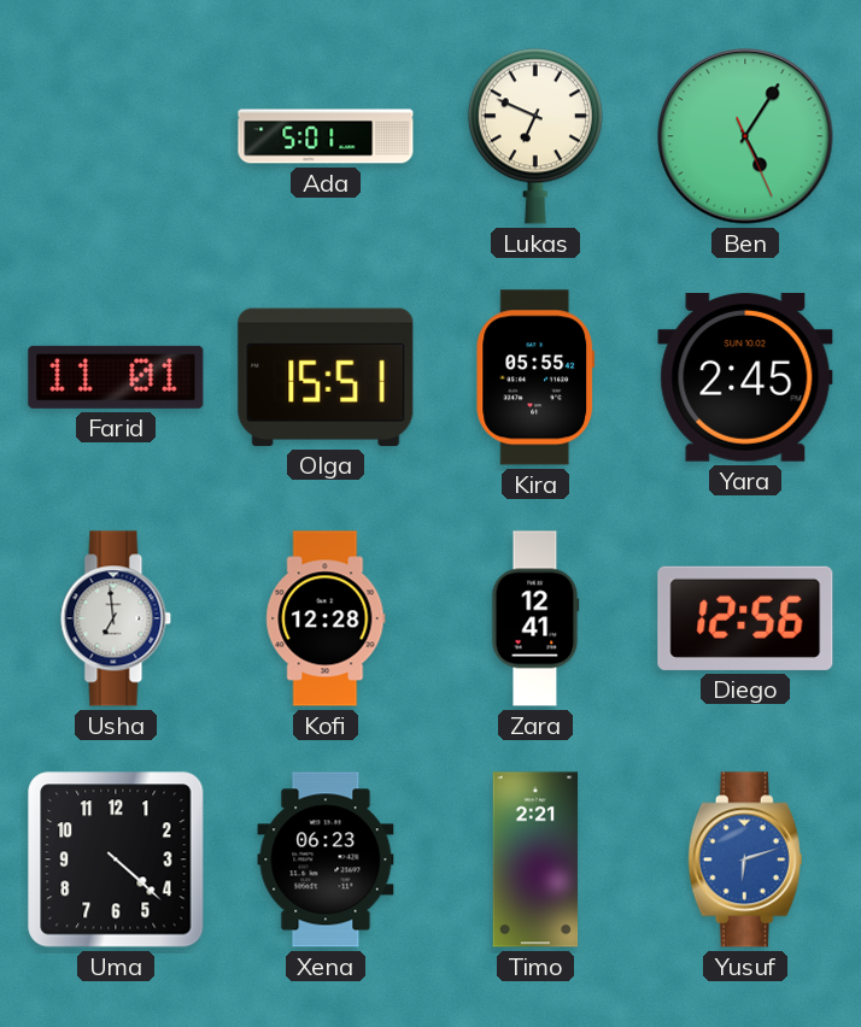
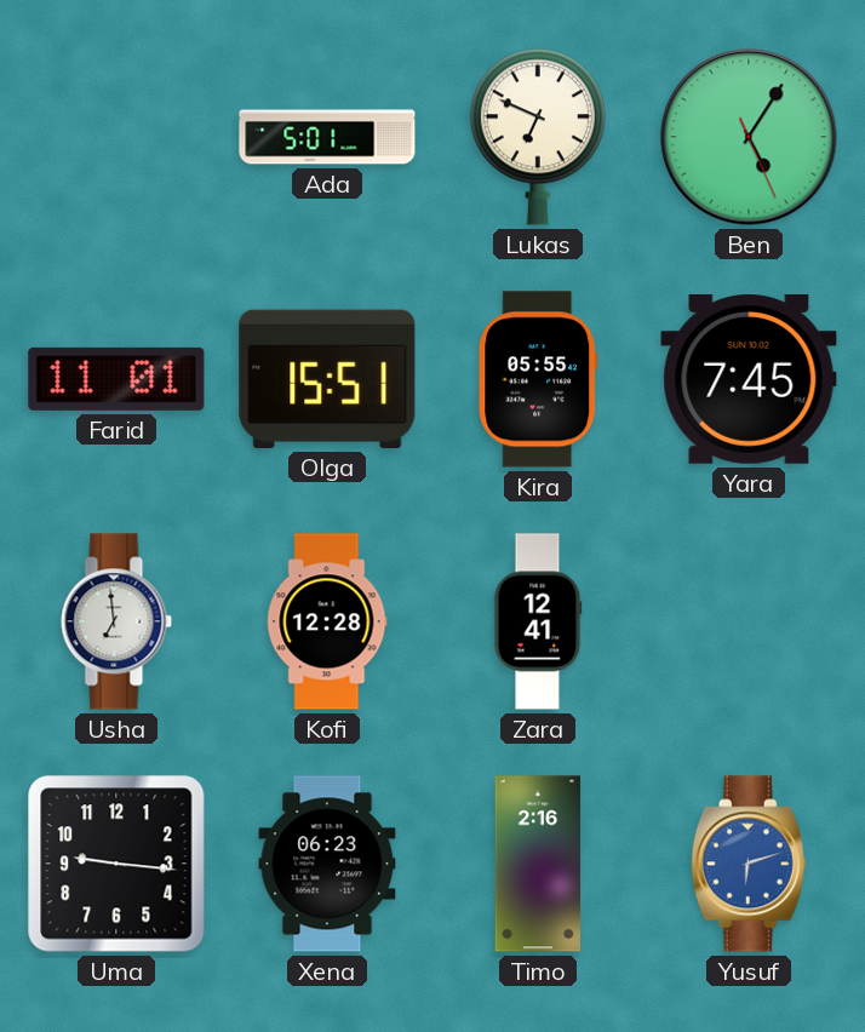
Yara: 2:45 -> 7:45 (749, 380)
Diego: 12:56 -> none (745, 618)
Uma: 4:22 -> 9:16 (116, 864)
Timo: 2:21 -> 2:16 (538, 864)
